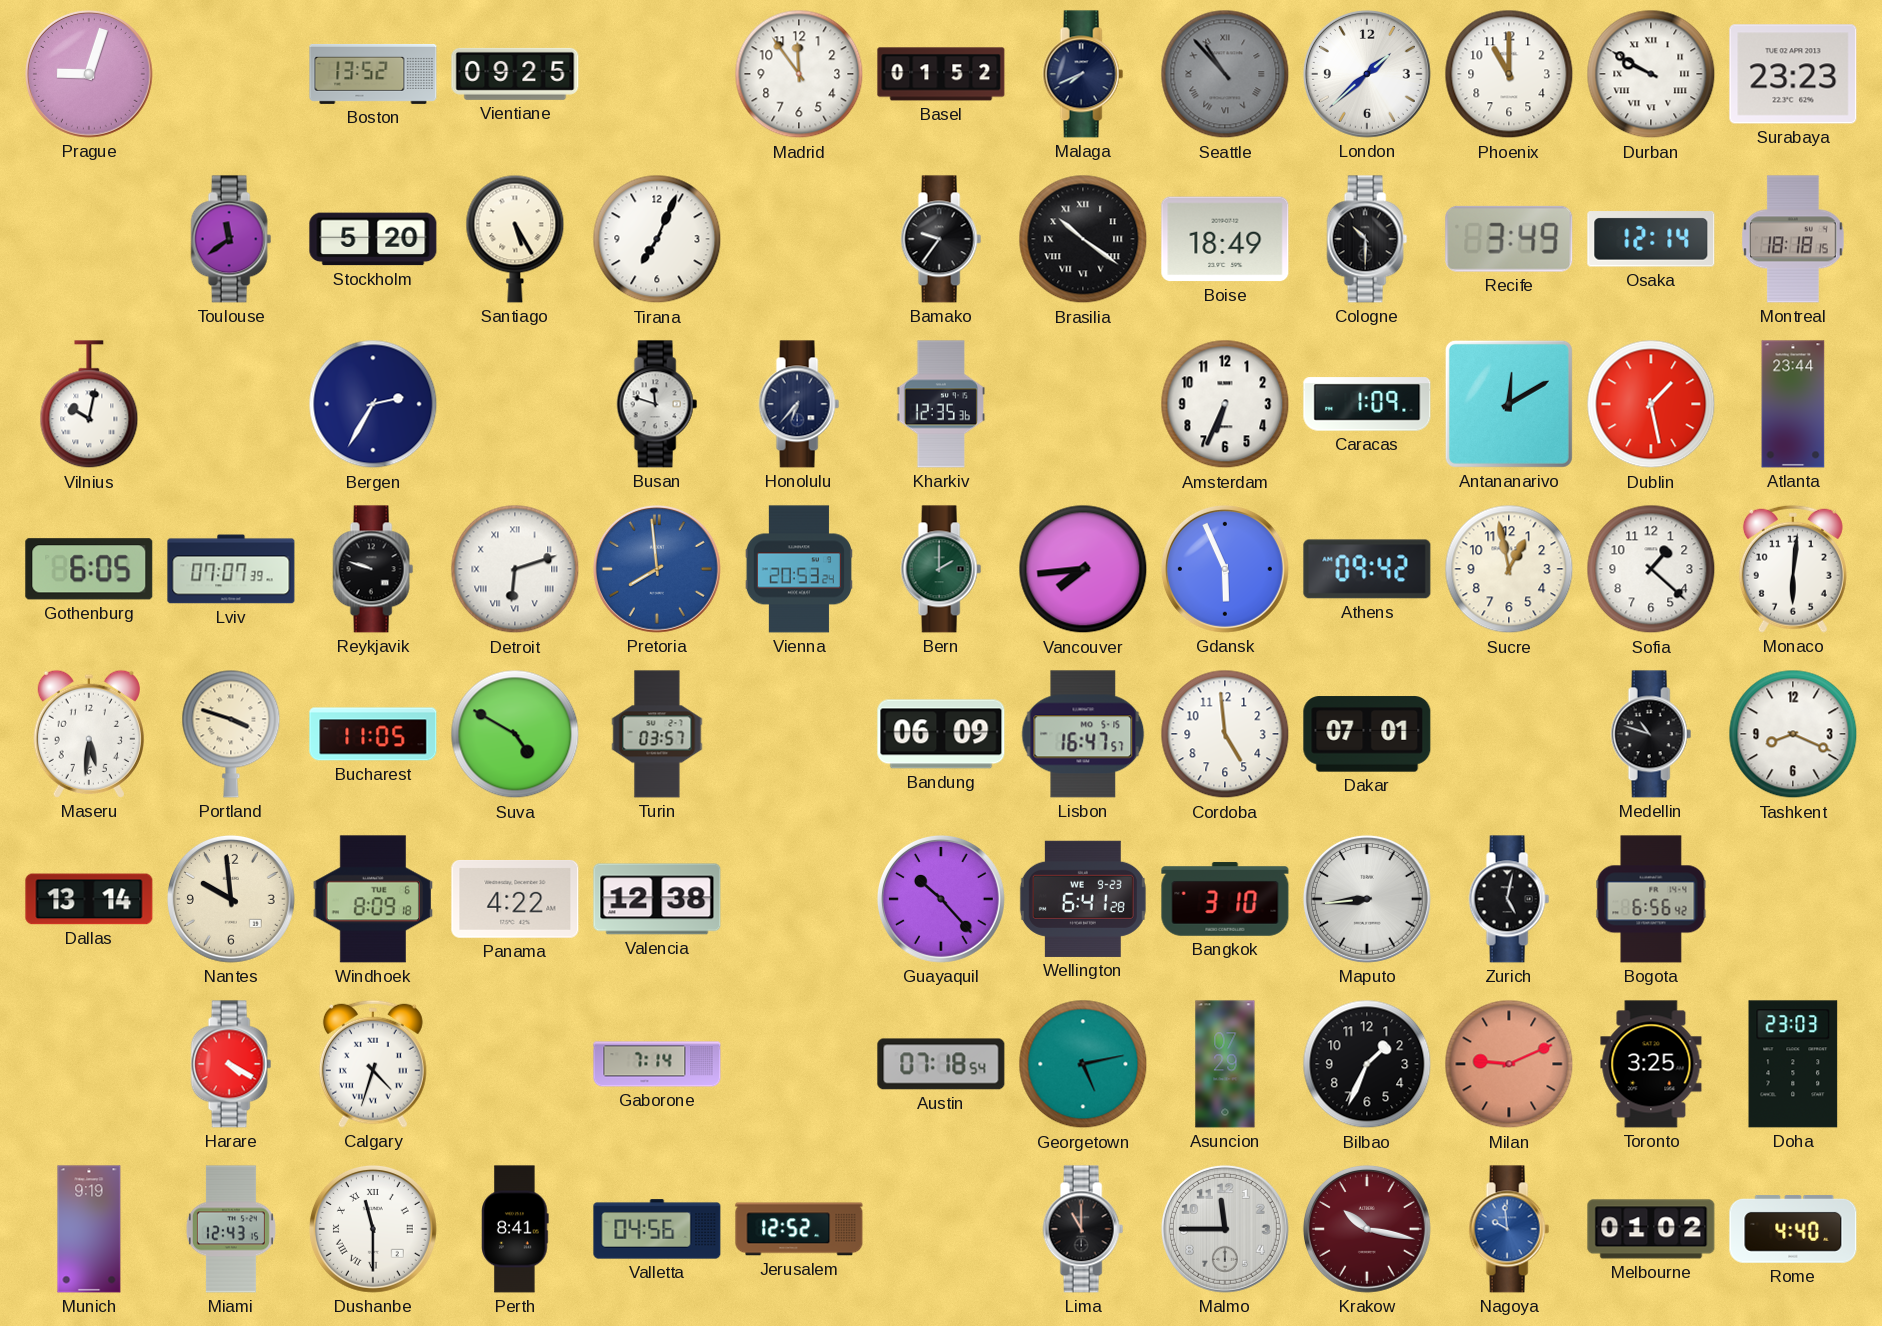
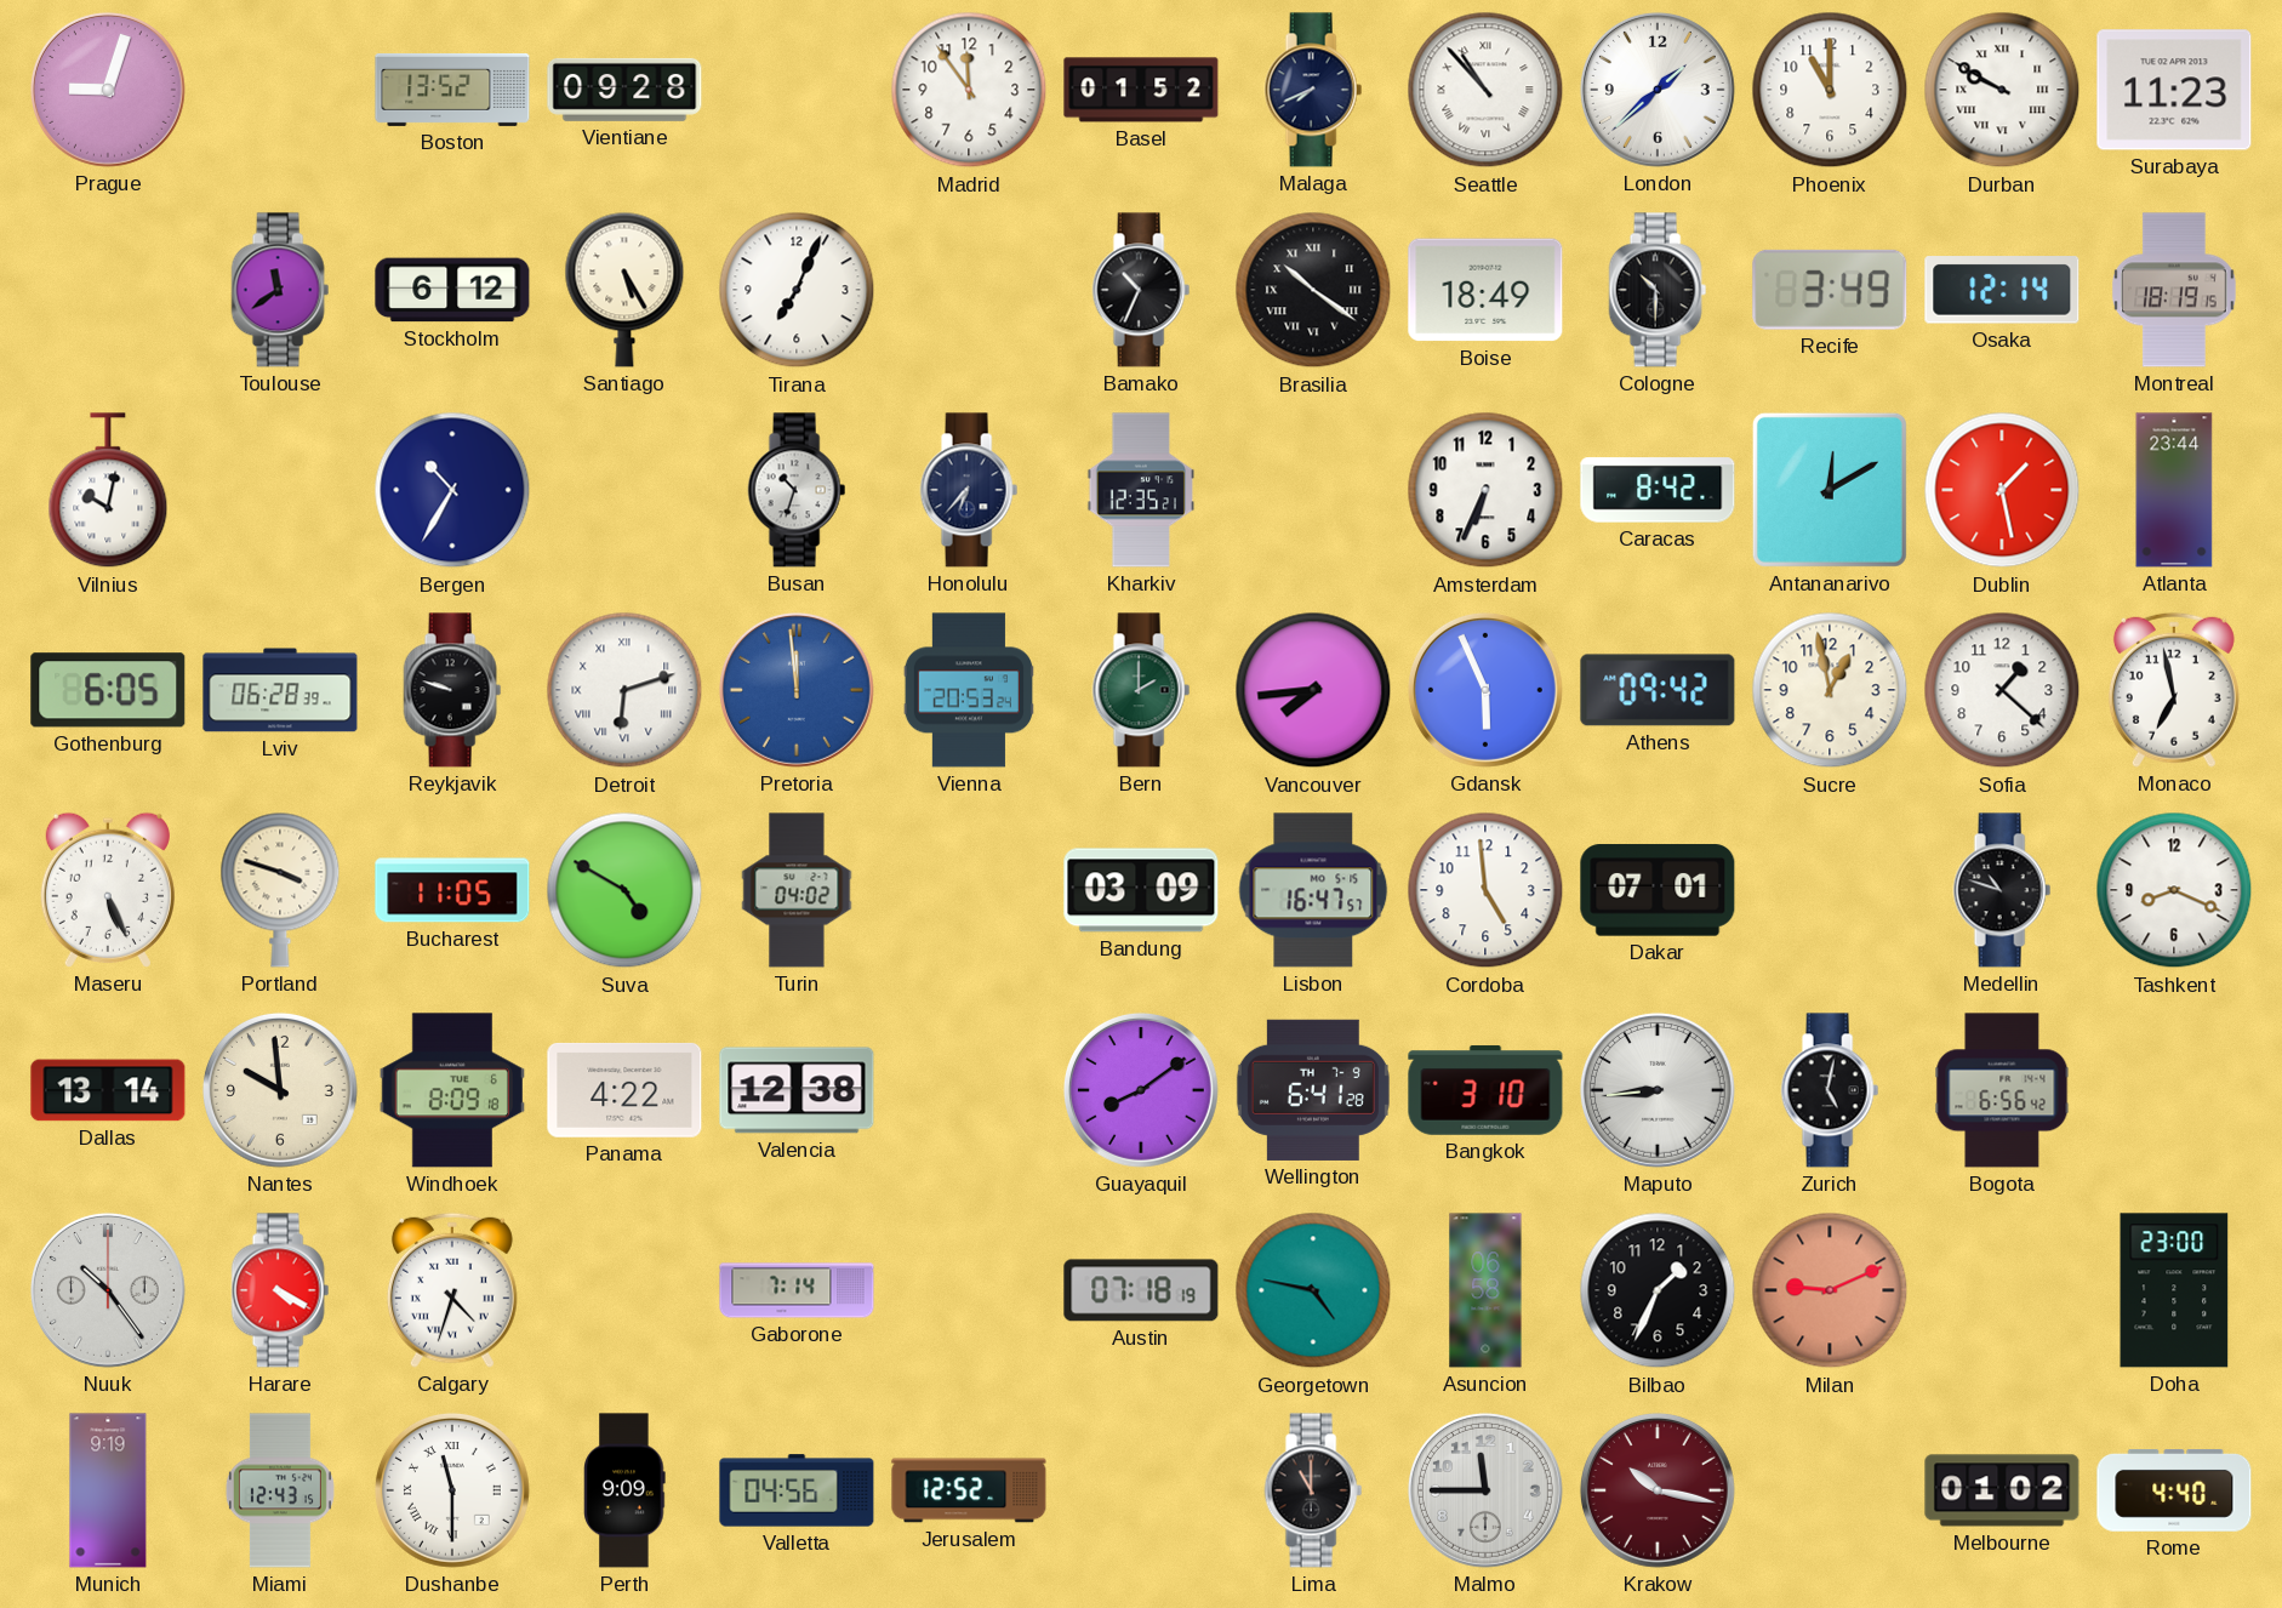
Vientiane: 09:25 -> 09:28 (624, 90)
Seattle dial: grey -> white (1485, 90)
Surabaya: 23:23 -> 11:23 (2174, 90)
Stockholm: 5:20 -> 6:12 (452, 290)
Bamako: 9:36 -> 10:34 (1141, 290)
Montreal: 18:18 -> 18:19 (2174, 290)
Bergen: 2:35 -> 10:35 (452, 490)
Busan: 11:48 -> 10:33 (797, 490)
Kharkiv: 12:35:36 -> 12:35:21 (1141, 490)
Caracas: 1:09 -> 8:42 (1658, 490)
Lviv: 07:07 -> 06:28 (280, 690)
Pretoria: 7:59 -> 11:59 (797, 690)
Monaco: 6:01 -> 6:58 (2174, 690)
Maseru: 5:31 -> 5:26 (108, 890)
Turin: 03:57 -> 04:02 (797, 890)
Bandung: 06:09 -> 03:09 (1141, 890)
Guayaquil: 10:23 -> 8:09 (1141, 1090)
Wellington date: WE 9-23 -> TH 7-9 (1313, 1090)
Nuuk: none -> 10:24 (108, 1290)
Austin: 07:18:54 -> 07:18:19 (1141, 1290)
Georgetown: 5:13 -> 4:47 (1313, 1290)
Asuncion: 07:29 -> 06:58 (1485, 1290)
Toronto: 3:25 -> none (1651, 1064)
Doha: 23:03 -> 23:00 (2174, 1290)
Perth: 8:41 -> 9:09 (624, 1490)
Nagoya: 9:59 -> none (1509, 1229)
